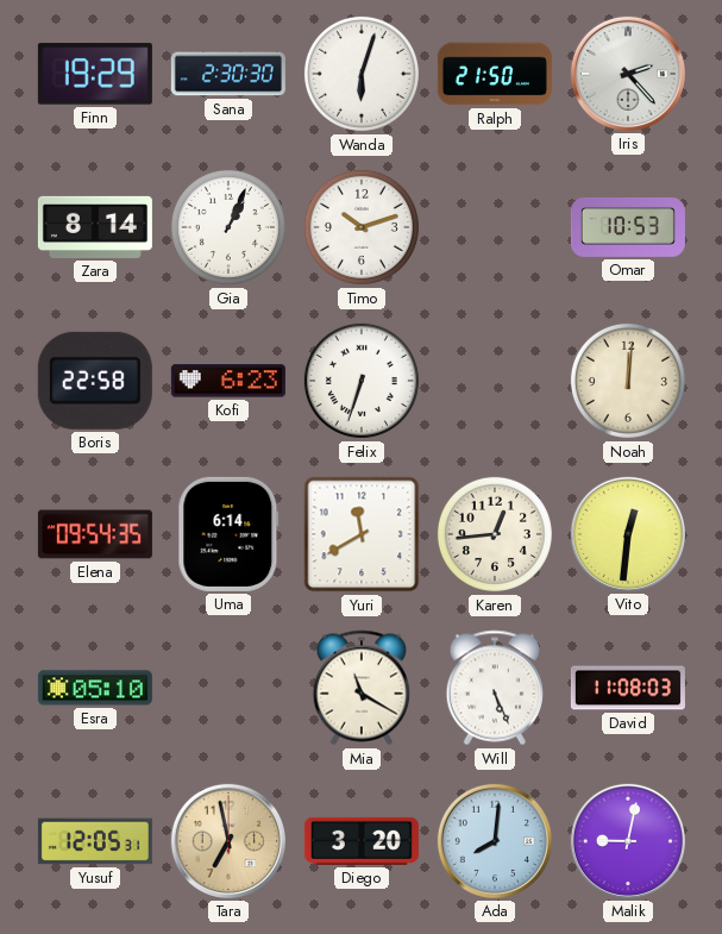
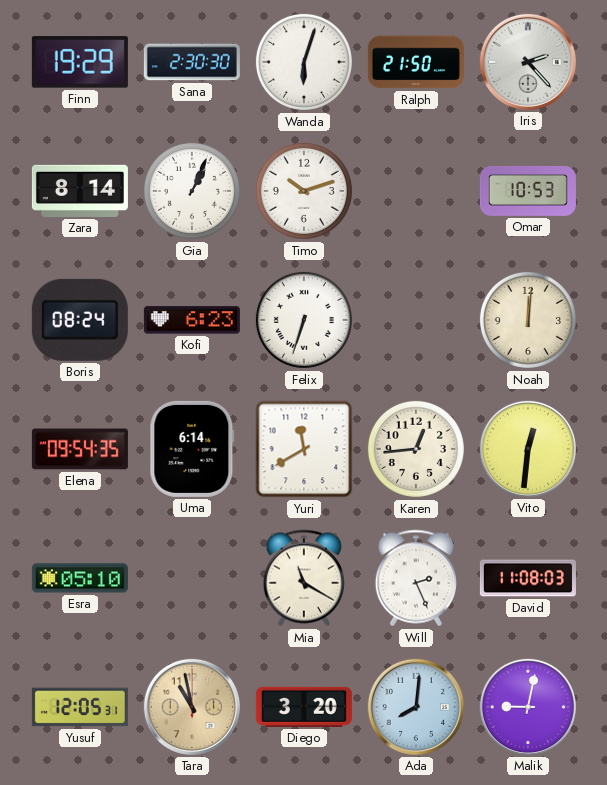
Boris: 22:58 -> 08:24 (80, 320)
Will: 5:26 -> 2:26 (416, 578)
Tara: 6:58 -> 10:58 (192, 707)
